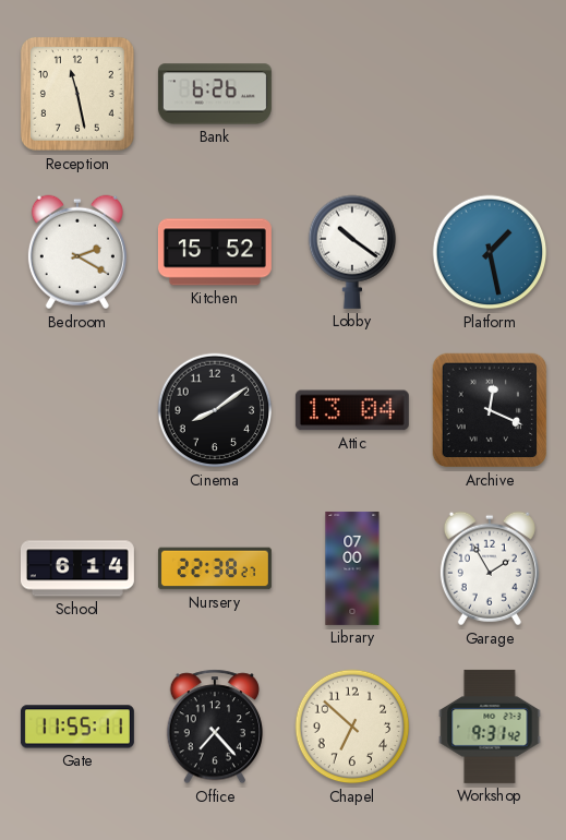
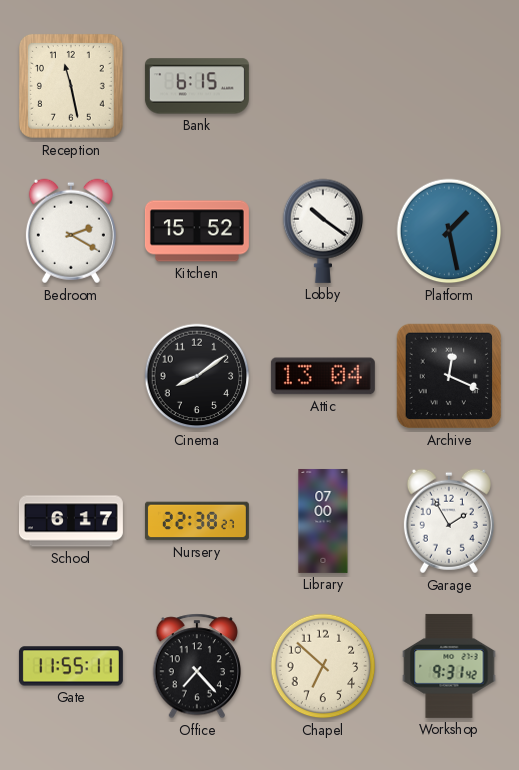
Bank: 6:26 -> 6:15 (197, 86)
School: 6:14 -> 6:17 (71, 521)
